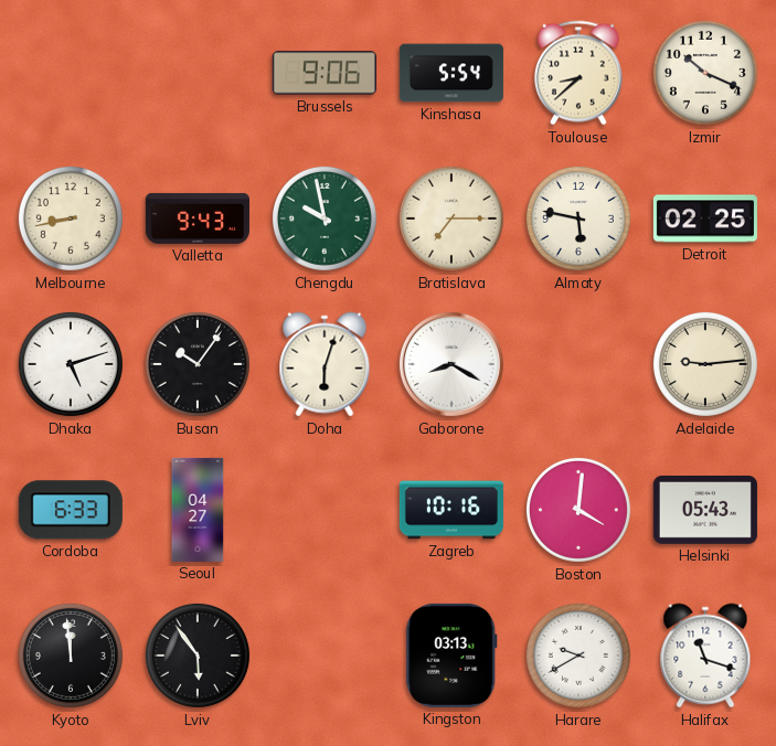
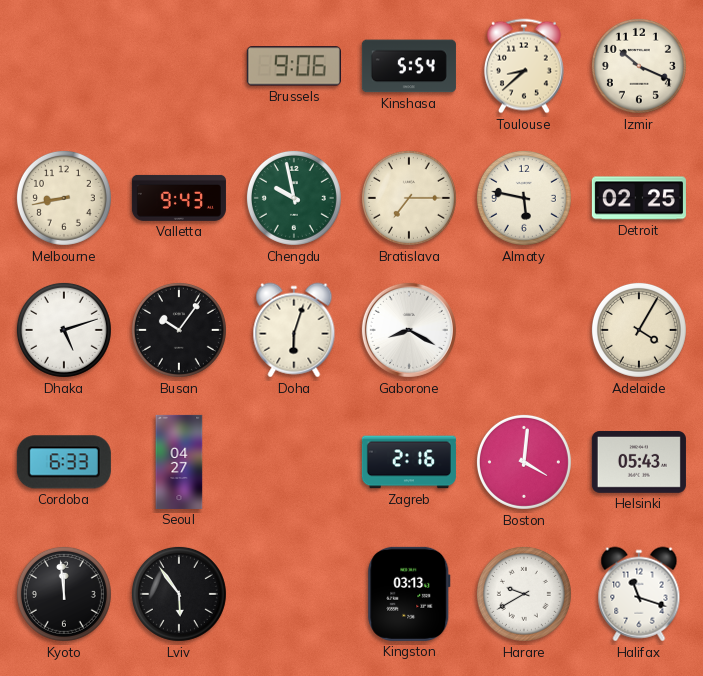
Adelaide: 9:14 -> 4:05 (639, 330)
Zagreb: 10:16 -> 2:16 (409, 462)
